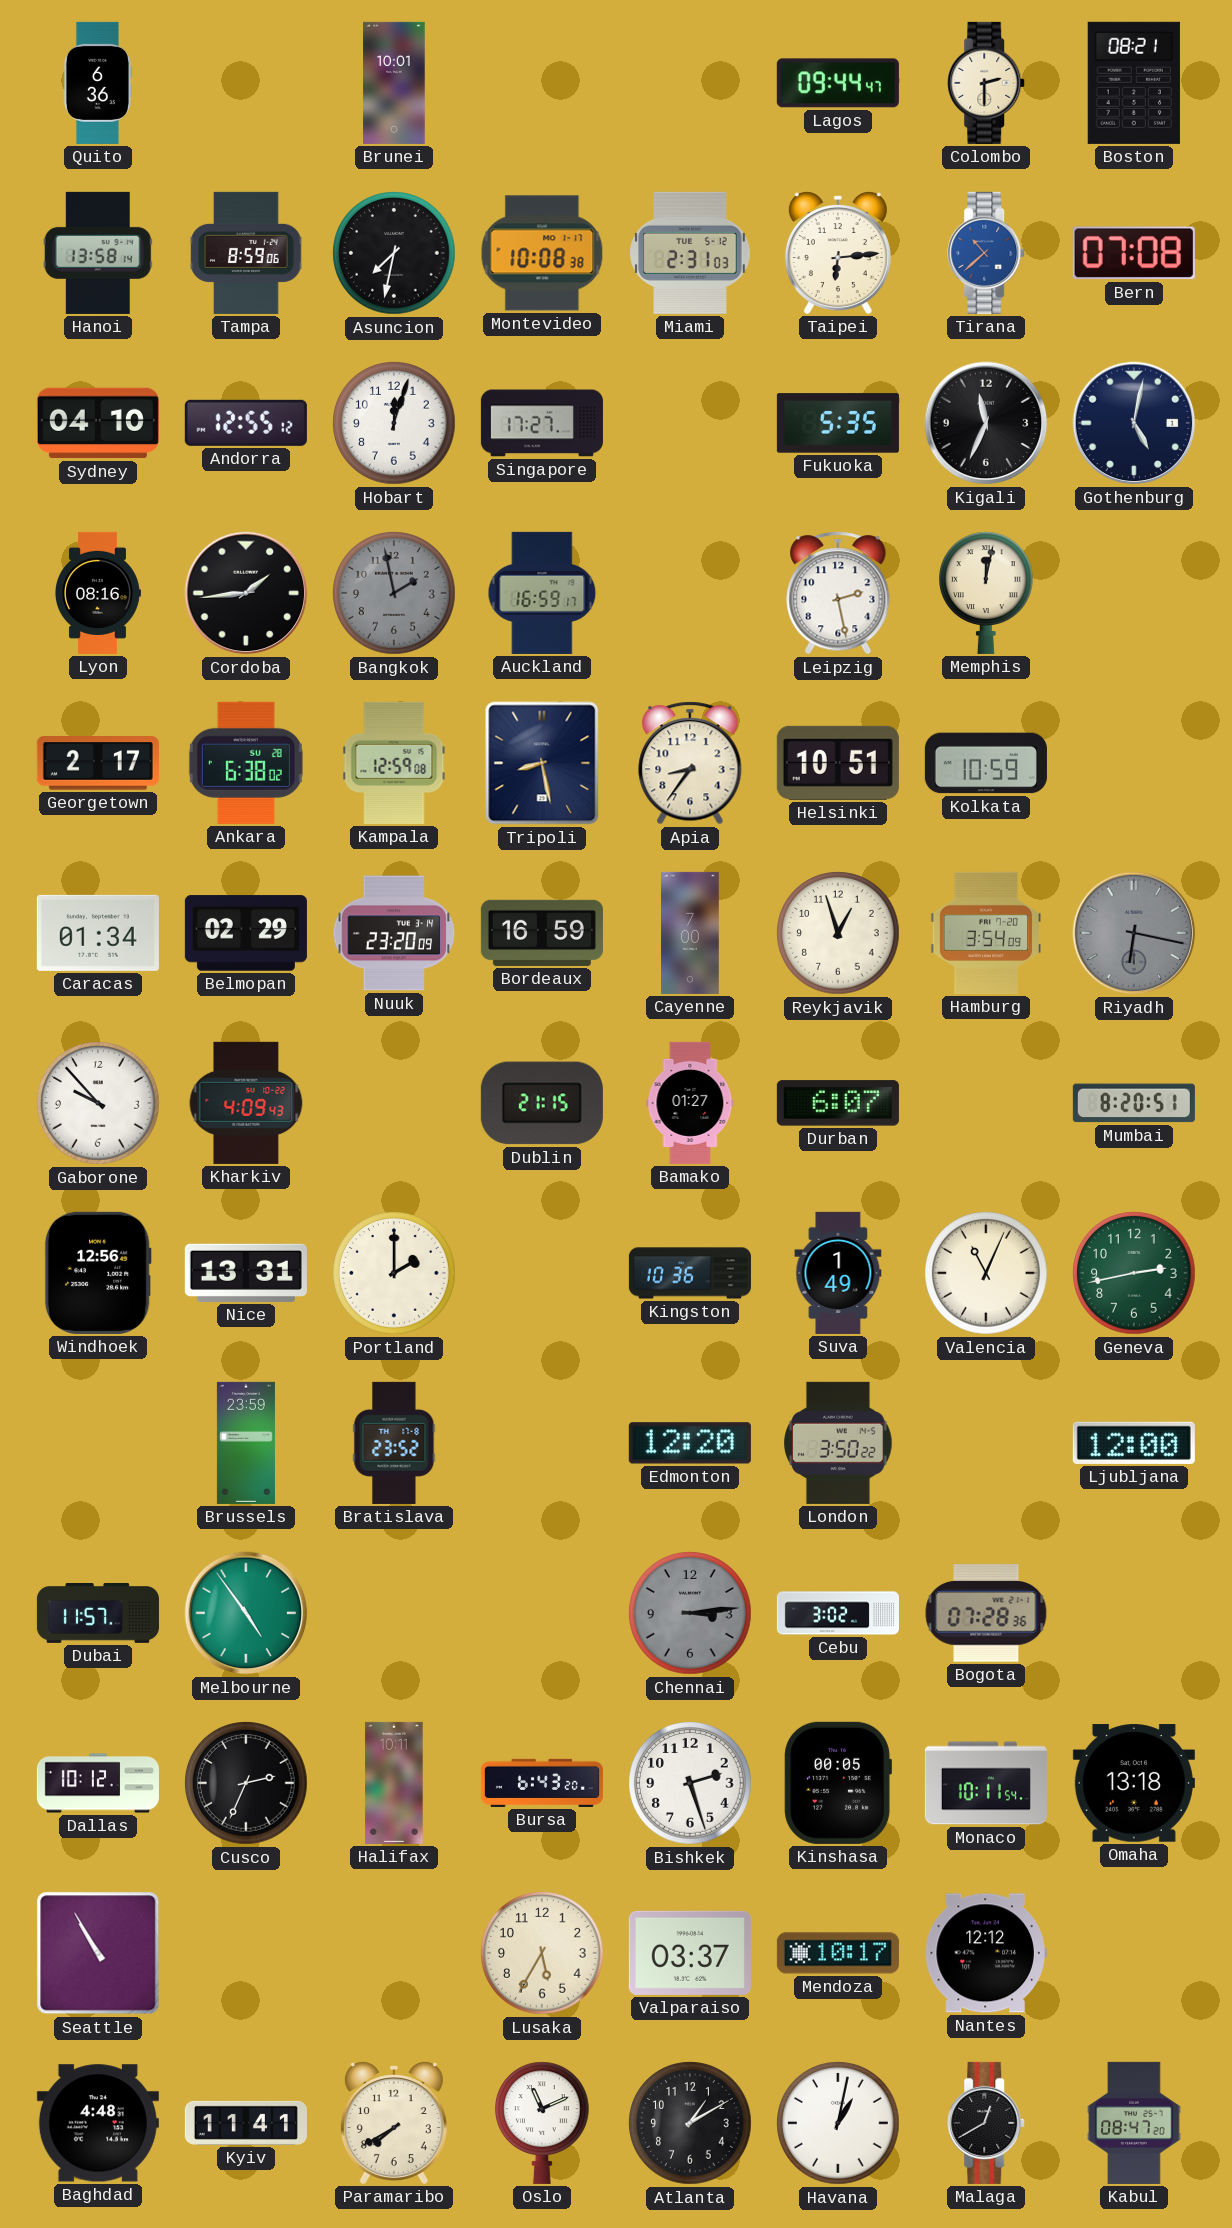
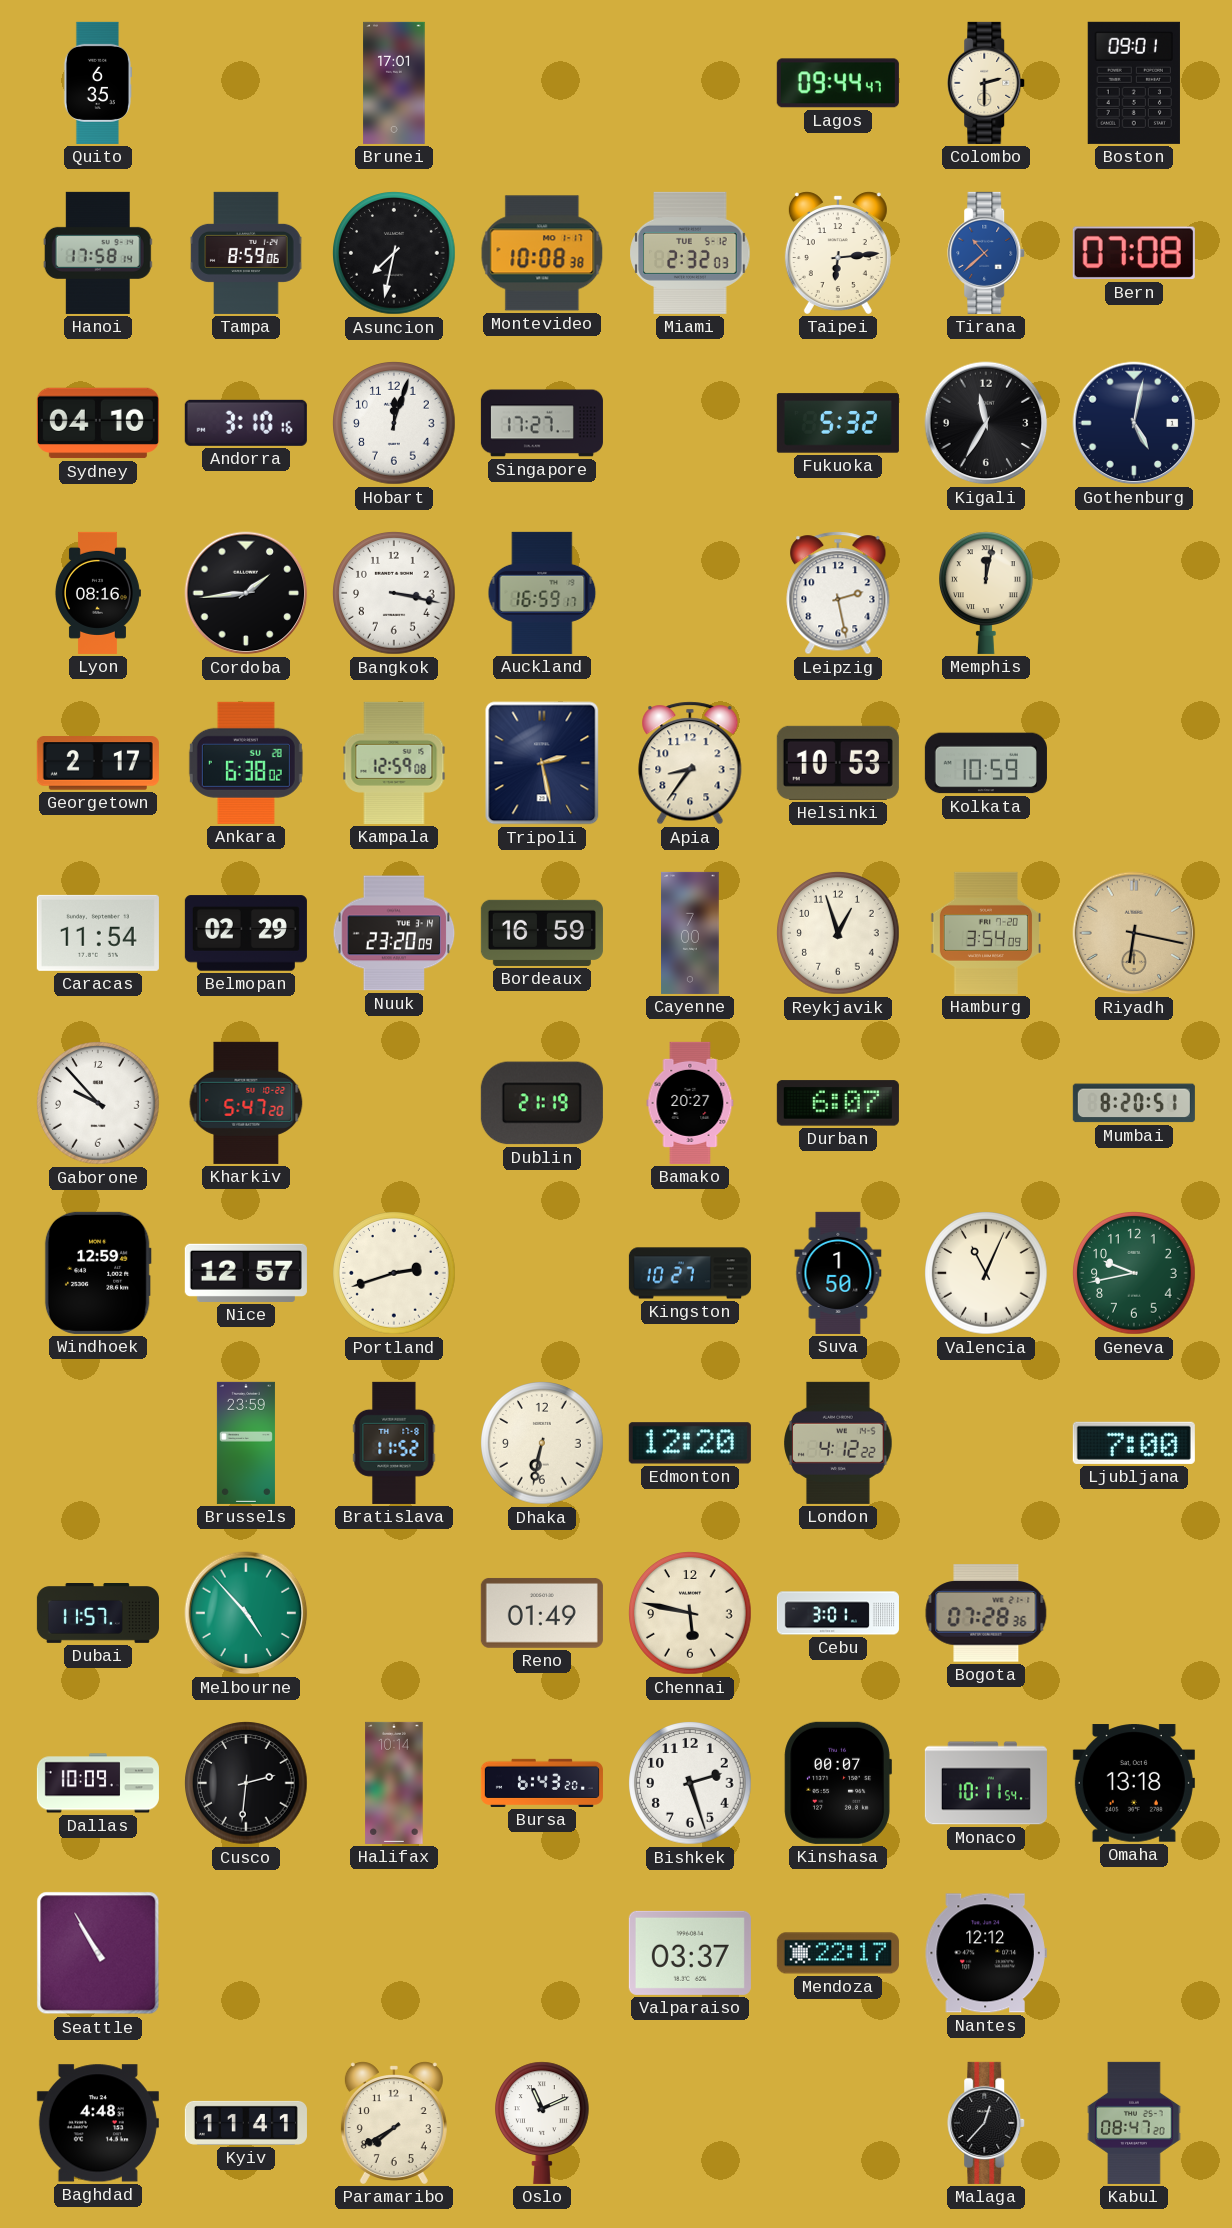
Quito: 6:36 -> 6:35 (97, 83)
Brunei: 10:01 -> 17:01 (394, 83)
Boston: 08:21 -> 09:01 (1134, 83)
Hanoi: 13:58 -> 17:58 (98, 253)
Miami: 2:31 -> 2:32 (690, 253)
Andorra: 12:55 -> 3:10 (246, 423)
Fukuoka: 5:35 -> 5:32 (838, 423)
Kigali: 11:34 -> 11:35 (986, 423)
Bangkok: 1:58 -> 3:17 (394, 593)
Bangkok dial: grey -> white (394, 593)
Tripoli: 8:28 -> 2:28 (542, 763)
Helsinki: 10:51 -> 10:53 (838, 763)
Caracas: 01:34 -> 11:54 (98, 933)
Riyadh dial: grey -> champagne (1134, 933)
Kharkiv: 4:09 -> 5:47 (246, 1103)
Dublin: 21:15 -> 21:19 (542, 1103)
Bamako: 01:27 -> 20:27 (690, 1103)
Windhoek: 12:56 -> 12:59 (98, 1273)
Nice: 13:31 -> 12:57 (246, 1273)
Portland: 2:00 -> 2:42 (394, 1273)
Kingston: 10:36 -> 10:27 (690, 1273)
Suva: 1:49 -> 1:50 (838, 1273)
Geneva: 2:43 -> 9:43 (1134, 1273)
Bratislava: 23:52 -> 11:52 (394, 1443)
Dhaka: none -> 6:32 (542, 1443)
London: 3:50 -> 4:12 (838, 1443)
Ljubljana: 12:00 -> 7:00 (1134, 1443)
Melbourne: 4:54 -> 4:53 (246, 1613)
Reno: none -> 01:49 (542, 1613)
Chennai: 3:14 -> 5:47 (690, 1613)
Chennai dial: grey -> cream (690, 1613)
Cebu: 3:02 -> 3:01 (838, 1613)
Dallas: 10:12 -> 10:09 (98, 1783)
Cusco: 2:34 -> 2:31 (246, 1783)
Halifax: 10:11 -> 10:14 (394, 1783)
Kinshasa: 00:05 -> 00:07 (838, 1783)
Lusaka: 5:35 -> none (542, 1953)
Mendoza: 10:17 -> 22:17 (838, 1953)
Atlanta: 1:10 -> none (690, 2123)
Havana: 1:02 -> none (838, 2123)
Malaga: 12:40 -> 12:37 (987, 2123)
